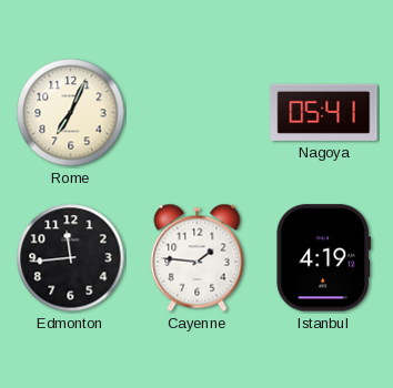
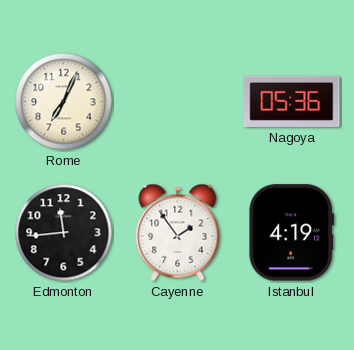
Nagoya: 05:41 -> 05:36 (292, 101)
Cayenne: 1:46 -> 1:54 (178, 232)
